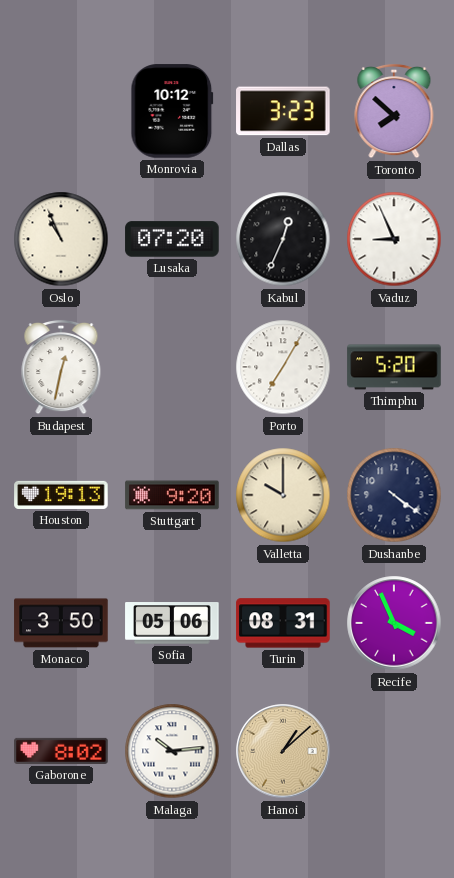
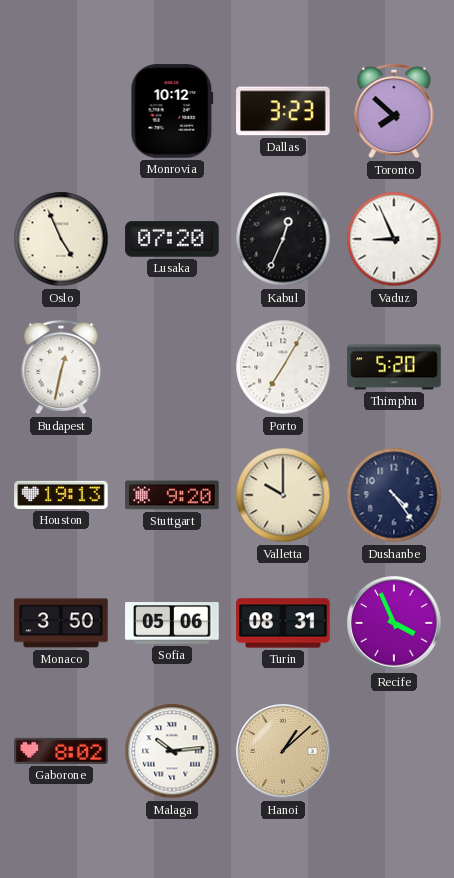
Oslo: 10:56 -> 4:56 (61, 239)
Dushanbe: 4:21 -> 4:24 (394, 495)
